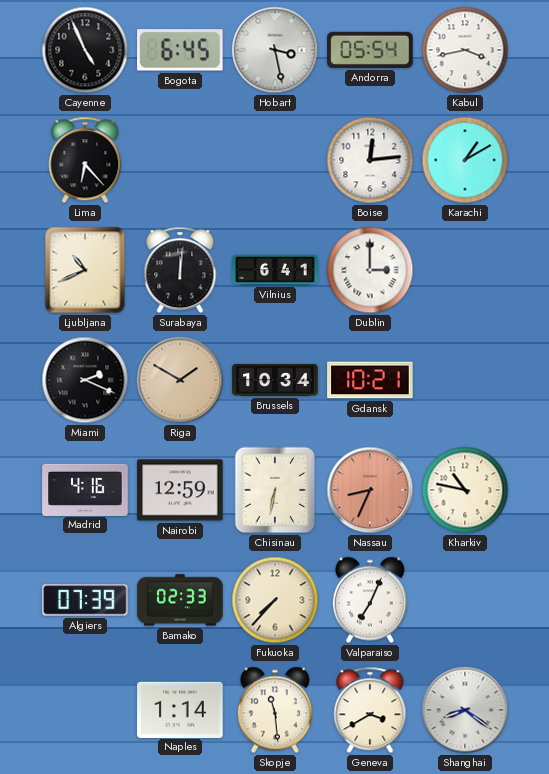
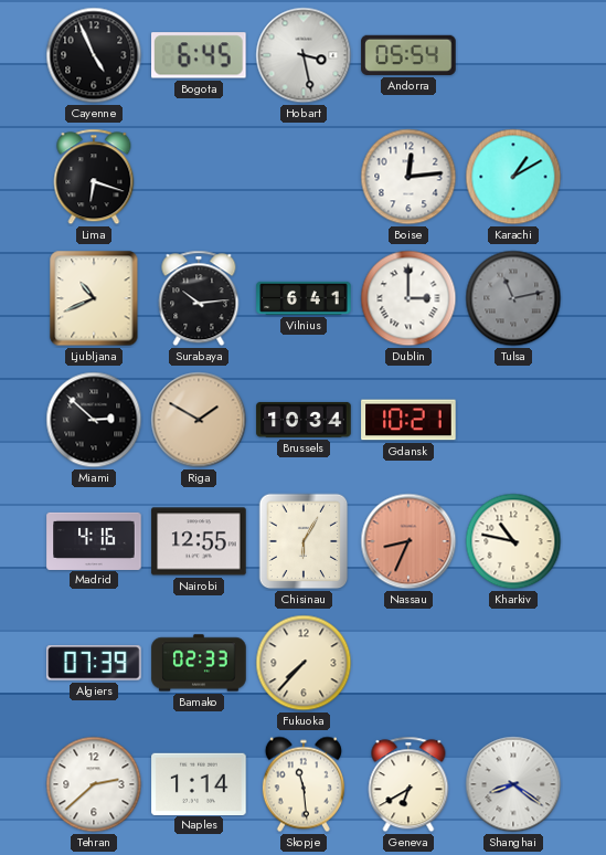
Kabul: 3:43 -> none (465, 50)
Lima: 6:23 -> 6:18 (94, 177)
Surabaya: 12:01 -> 10:14 (199, 298)
Tulsa: none -> 11:13 (513, 298)
Miami: 2:19 -> 2:52 (94, 420)
Nairobi: 12:59 -> 12:55 (199, 541)
Chisinau: 6:32 -> 6:05 (304, 541)
Valparaiso: 7:04 -> none (370, 600)
Tehran: none -> 2:38 (94, 784)
Geneva: 3:40 -> 6:40 (408, 784)
